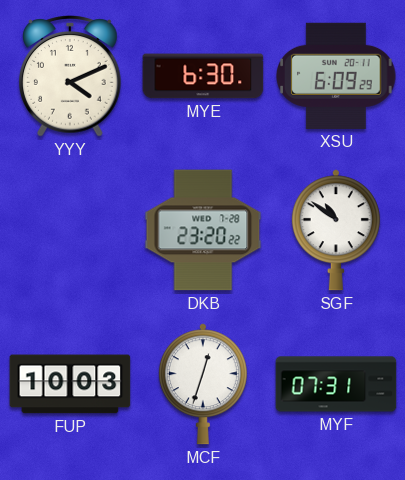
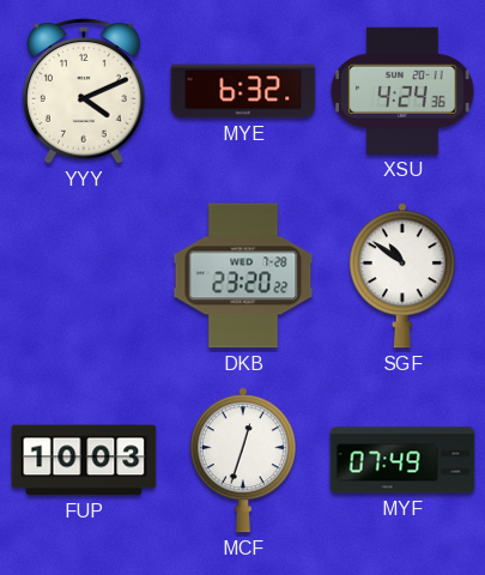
MYE: 6:30 -> 6:32 (243, 91)
XSU: 6:09 -> 4:24 (402, 91)
MYF: 07:31 -> 07:49 (402, 460)
